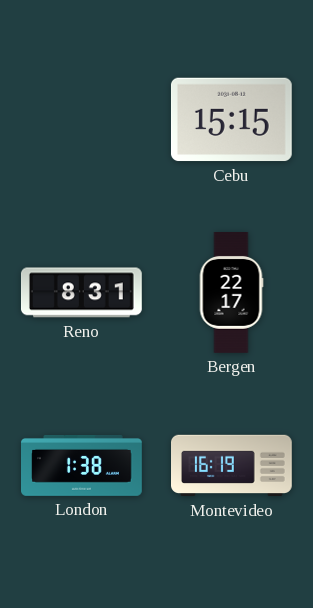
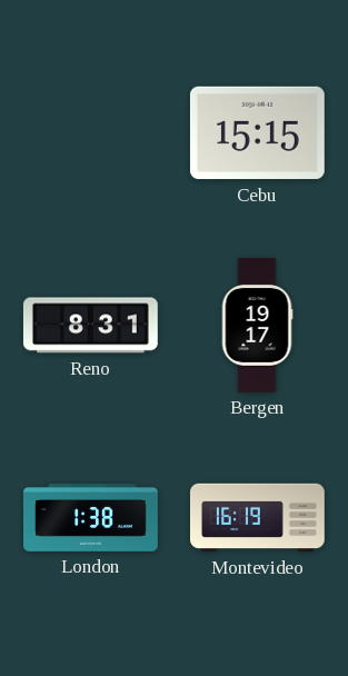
Bergen: 22:17 -> 19:17 (257, 326)
